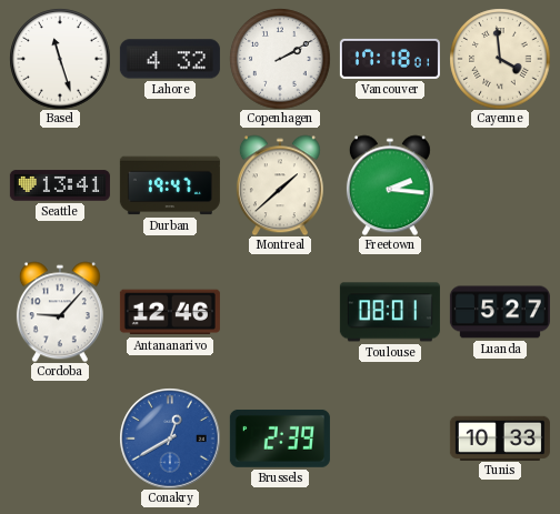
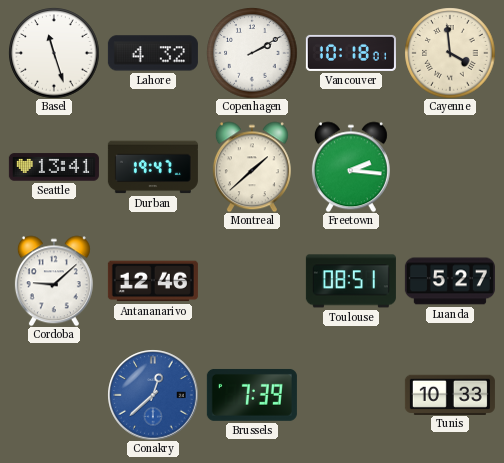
Vancouver: 17:18 -> 10:18 (351, 53)
Cordoba: 9:07 -> 9:08 (54, 281)
Toulouse: 08:01 -> 08:51 (351, 281)
Conakry: 12:40 -> 12:38 (153, 395)
Brussels: 2:39 -> 7:39 (252, 395)
